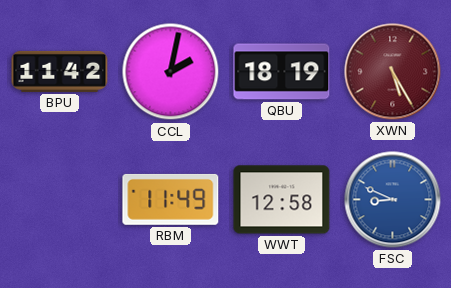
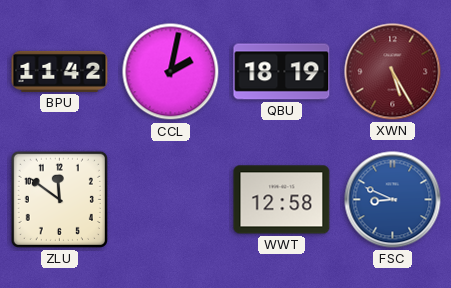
ZLU: none -> 11:51 (59, 199)
RBM: 11:49 -> none (171, 199)
